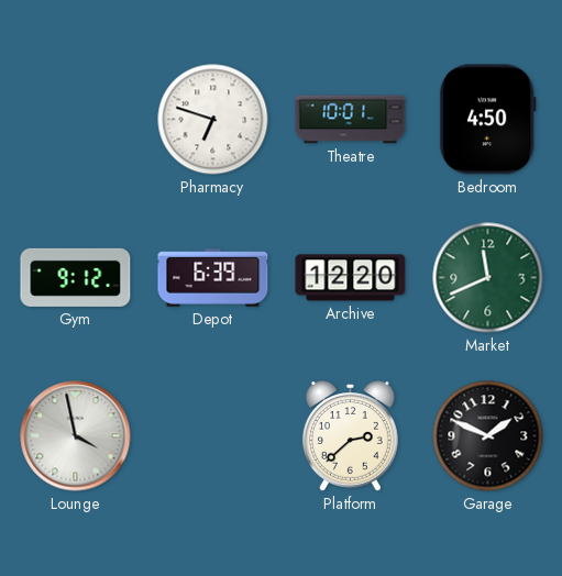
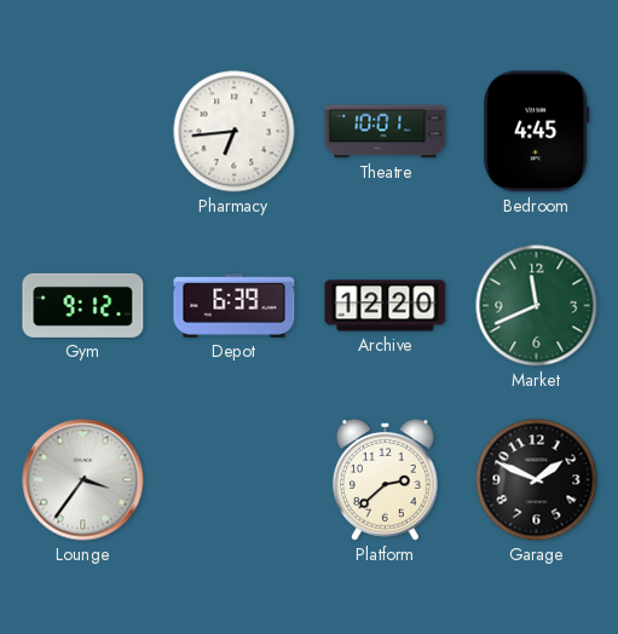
Pharmacy: 6:48 -> 6:44 (235, 132)
Bedroom: 4:50 -> 4:45 (536, 132)
Lounge: 3:58 -> 3:36 (83, 480)
